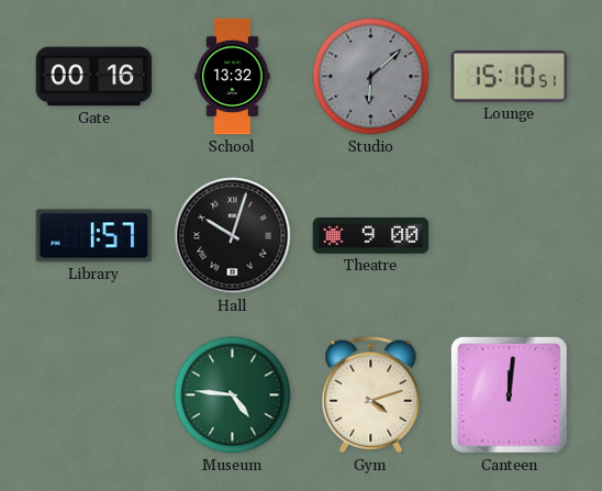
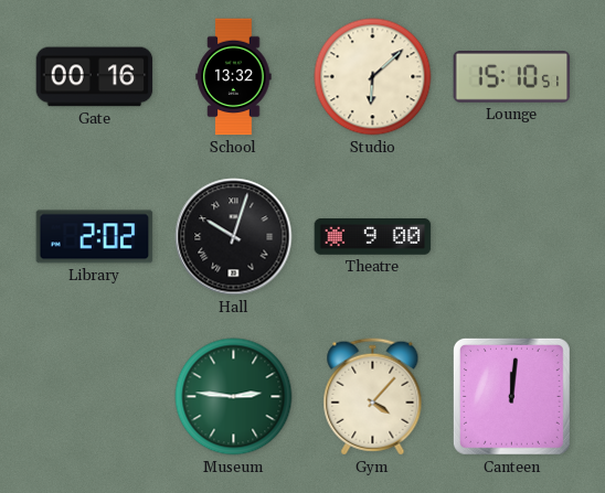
Studio dial: grey -> cream (373, 77)
Library: 1:57 -> 2:02 (95, 237)
Museum: 4:46 -> 2:46 (234, 397)
Gym: 4:12 -> 4:07 (373, 397)
